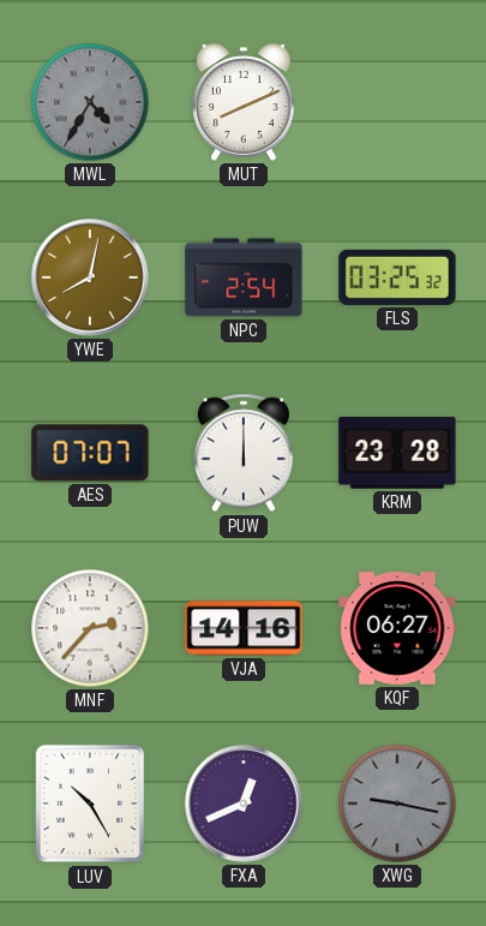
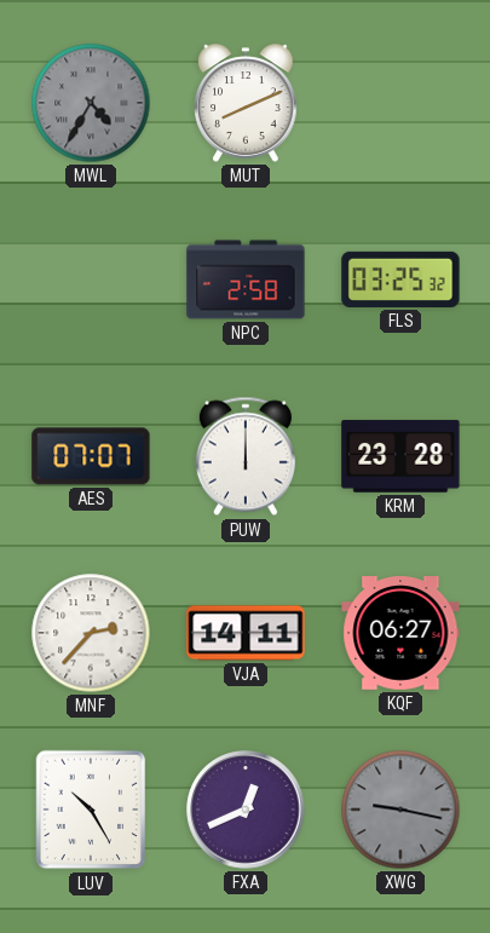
YWE: 8:02 -> none (90, 277)
NPC: 2:54 -> 2:58 (246, 280)
VJA: 14:16 -> 14:11 (246, 633)
